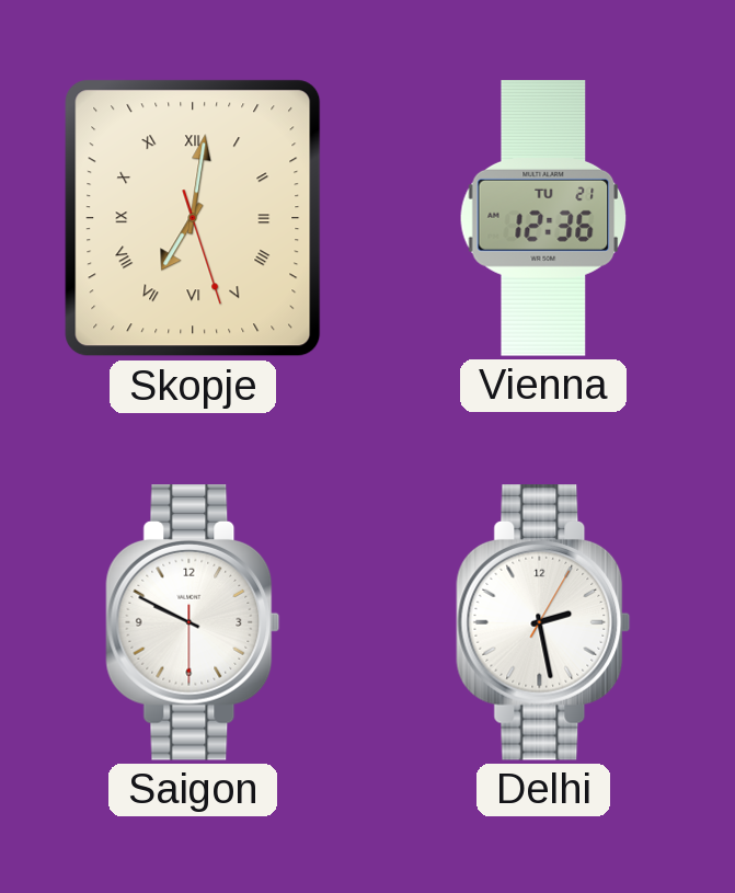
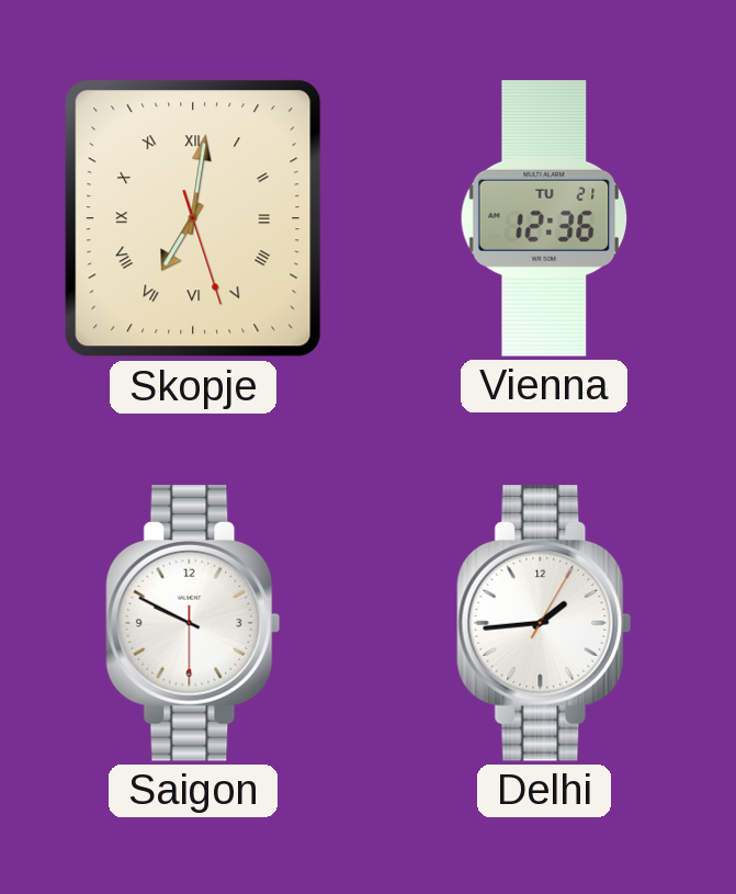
Delhi: 2:28 -> 1:44 (544, 624)
